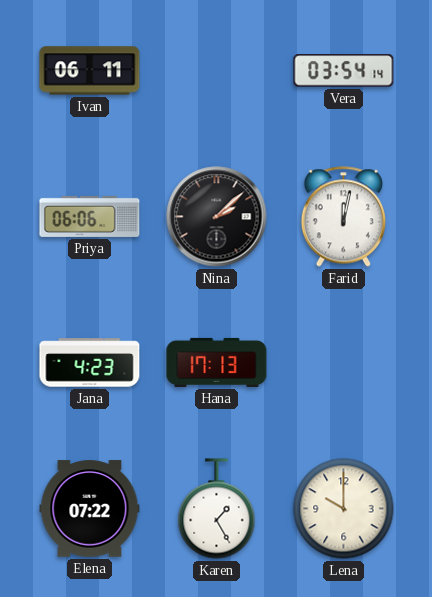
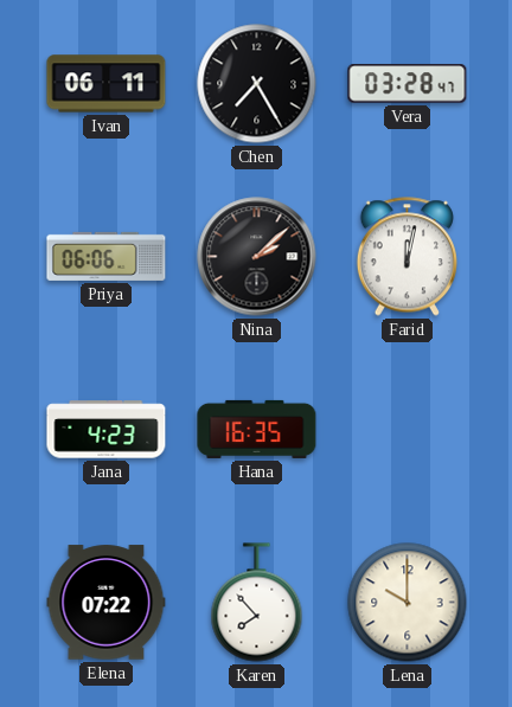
Chen: none -> 7:25 (257, 84)
Vera: 03:54 -> 03:28 (408, 84)
Hana: 17:13 -> 16:35 (257, 429)
Karen: 1:25 -> 7:53 (257, 603)
